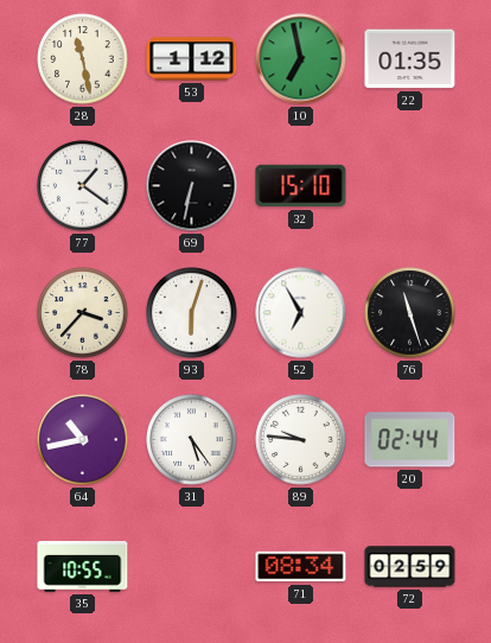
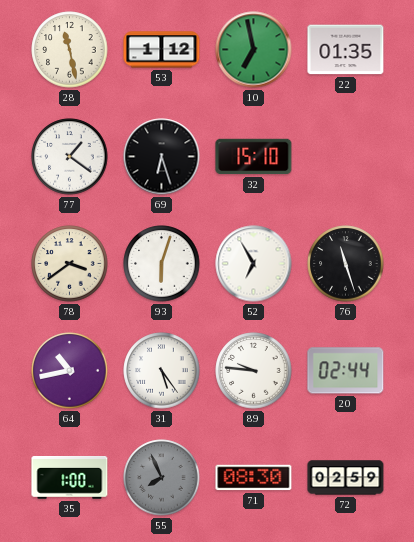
69: 6:32 -> 6:27 (162, 157)
78: 3:37 -> 3:39 (70, 264)
35: 10:55 -> 1:00 (70, 478)
55: none -> 7:56 (162, 478)
71: 08:34 -> 08:30 (254, 478)
